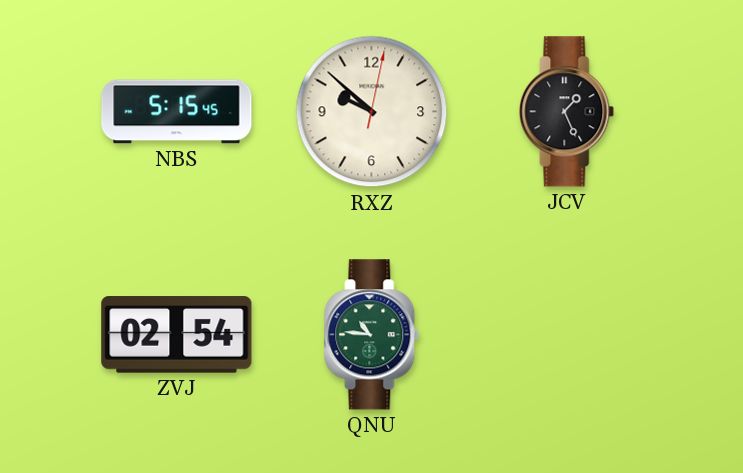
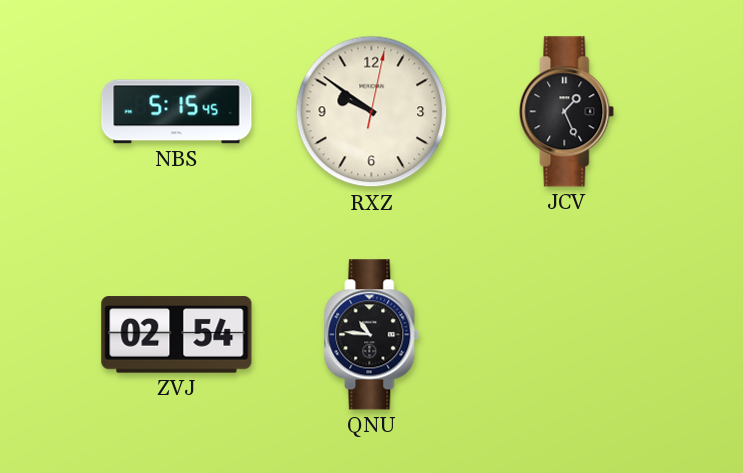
RXZ: 9:52 -> 9:51 (372, 112)
QNU dial: green -> black (372, 335)
